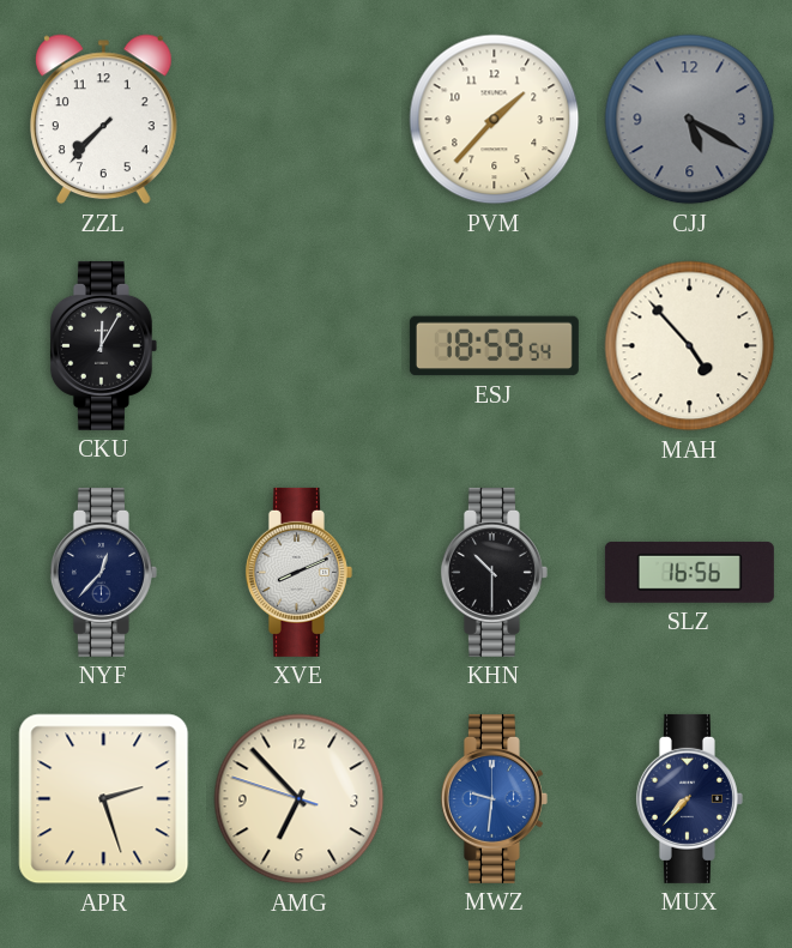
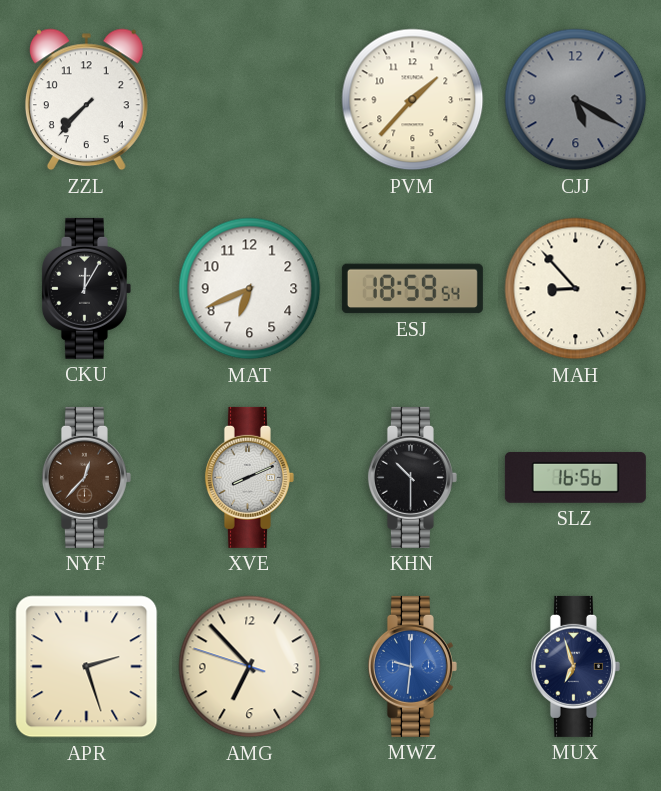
MAT: none -> 6:41 (250, 289)
MAH: 4:53 -> 8:53 (576, 289)
NYF dial: navy -> brown (86, 477)
MUX: 7:37 -> 6:57 (575, 666)
